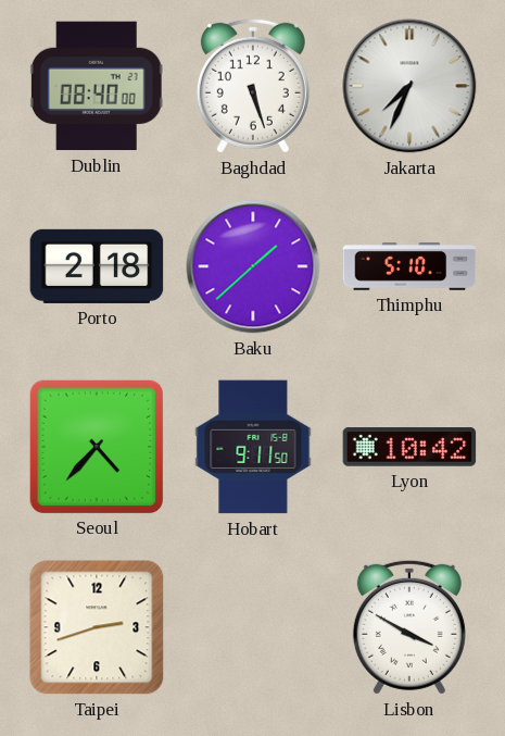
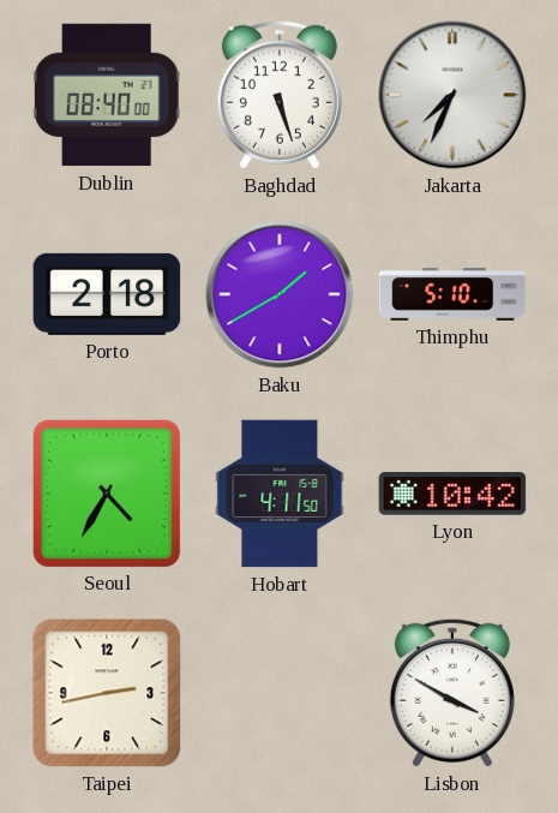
Baku: 1:38 -> 1:40 (280, 294)
Seoul: 4:37 -> 4:35 (106, 492)
Hobart: 9:11 -> 4:11 (280, 494)
Taipei: 2:42 -> 2:43 (107, 693)
